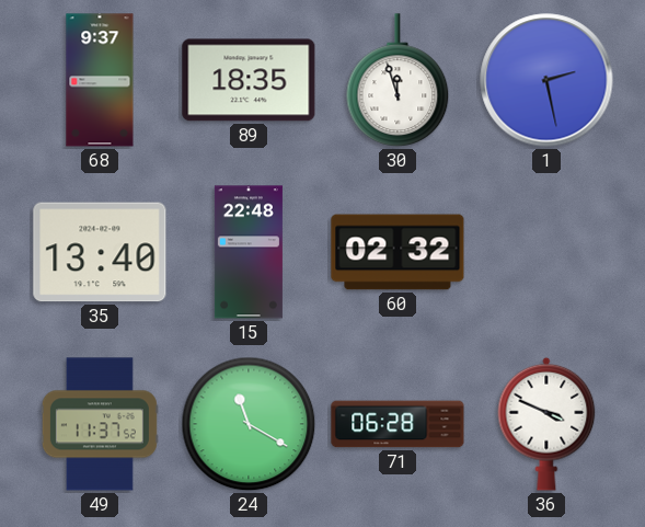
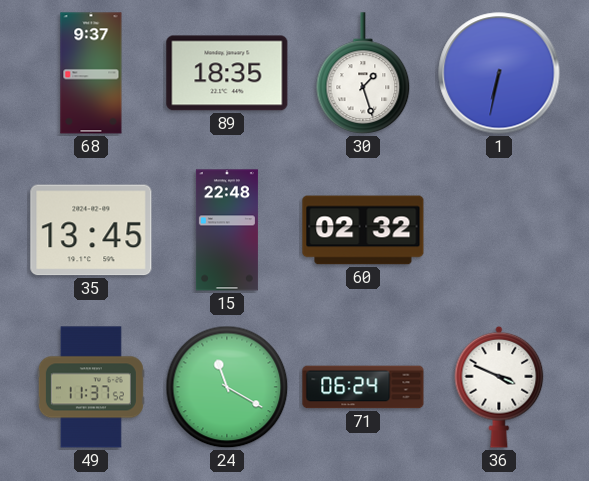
30: 11:57 -> 1:27 (363, 73)
1: 2:28 -> 6:32 (499, 73)
35: 13:40 -> 13:45 (91, 230)
71: 06:28 -> 06:24 (363, 387)
